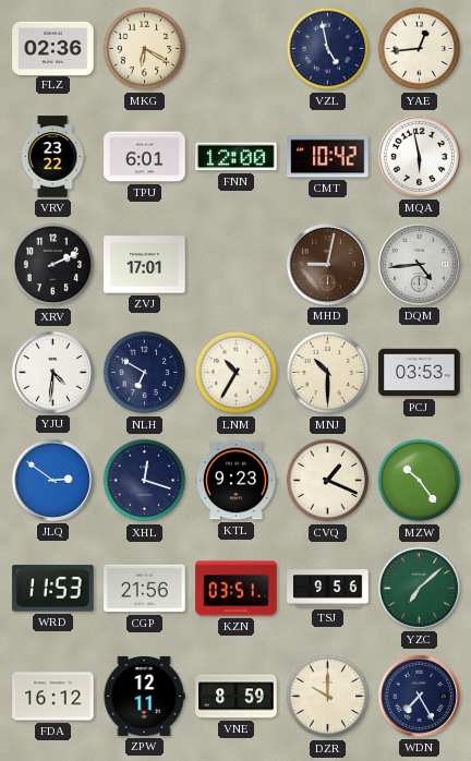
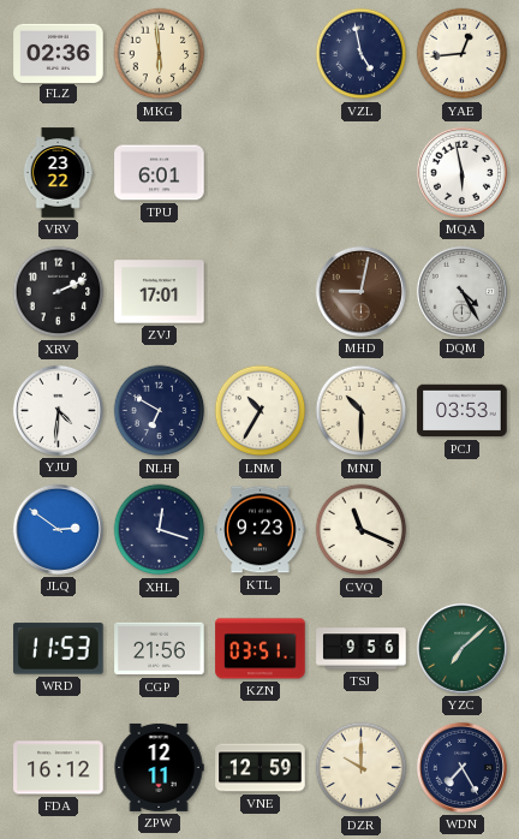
MKG: 6:20 -> 5:59 (160, 54)
FNN: 12:00 -> none (237, 157)
CMT: 10:42 -> none (328, 157)
DQM: 4:44 -> 4:25 (461, 291)
CVQ: 1:19 -> 11:19 (362, 530)
MZW: 10:24 -> none (420, 481)
VNE: 8:59 -> 12:59 (261, 768)
